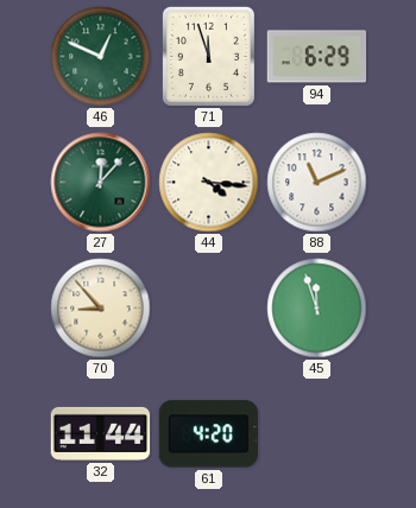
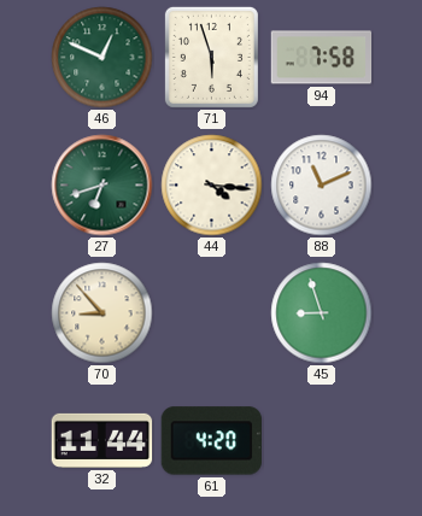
71: 11:57 -> 5:57 (211, 57)
94: 6:29 -> 7:58 (322, 58)
27: 12:07 -> 6:42 (102, 186)
45: 11:57 -> 8:57 (322, 313)
